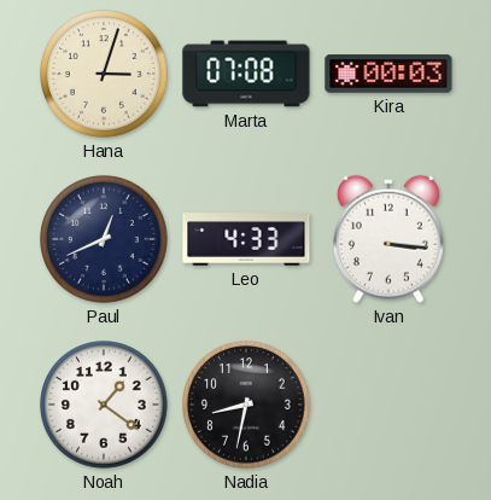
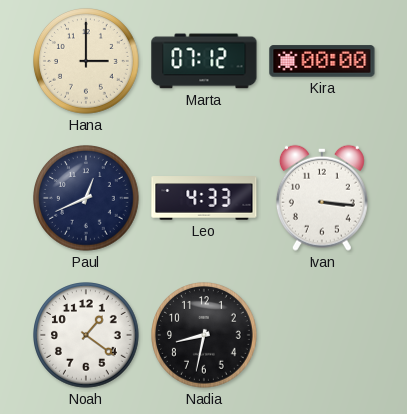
Hana: 3:03 -> 3:00 (87, 62)
Marta: 07:08 -> 07:12 (204, 61)
Kira: 00:03 -> 00:00 (322, 61)
